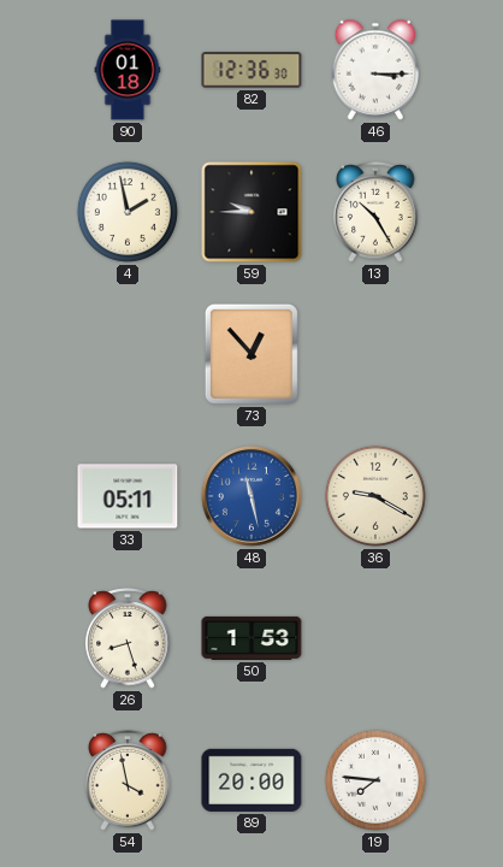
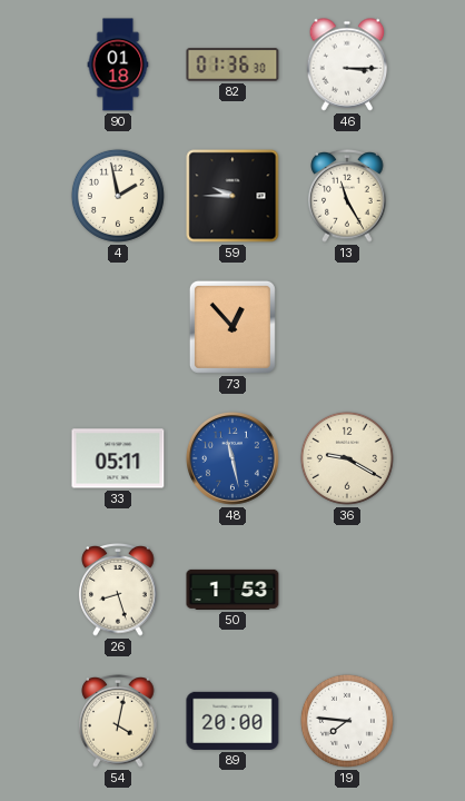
82: 12:36 -> 01:36 (233, 65)
13: 10:25 -> 11:25 (347, 196)
54: 3:58 -> 4:02 (118, 721)
